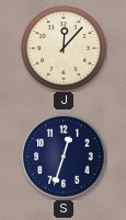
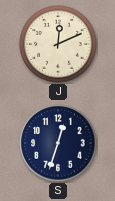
J: 12:07 -> 12:11 (58, 44)
